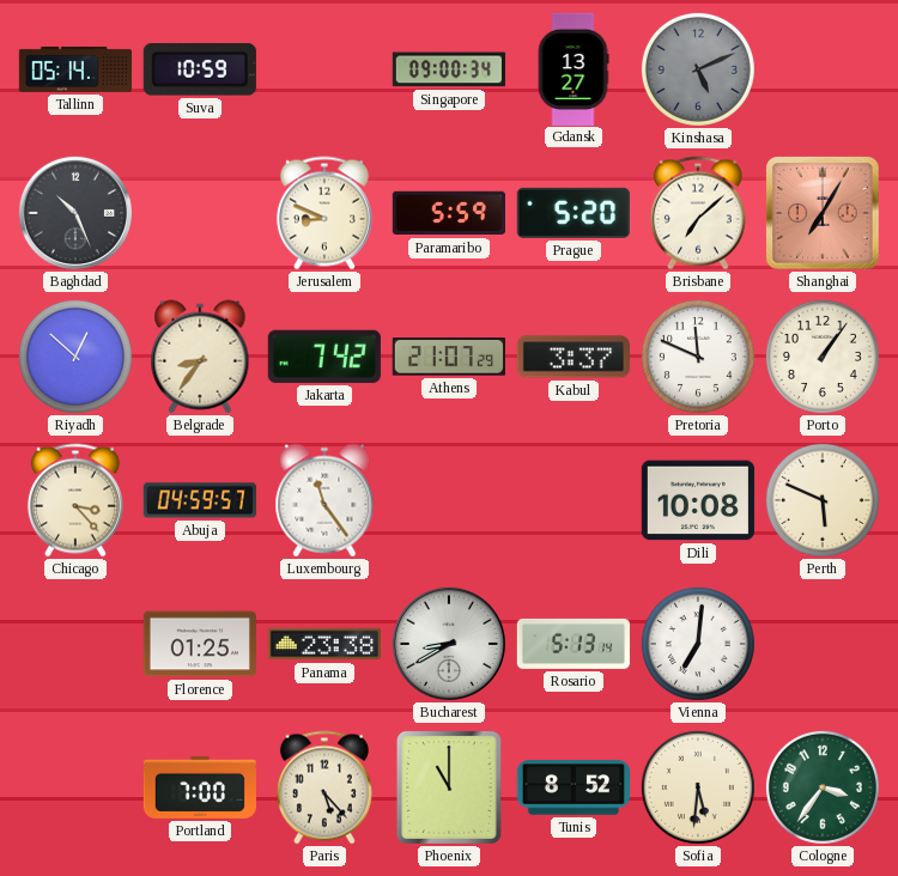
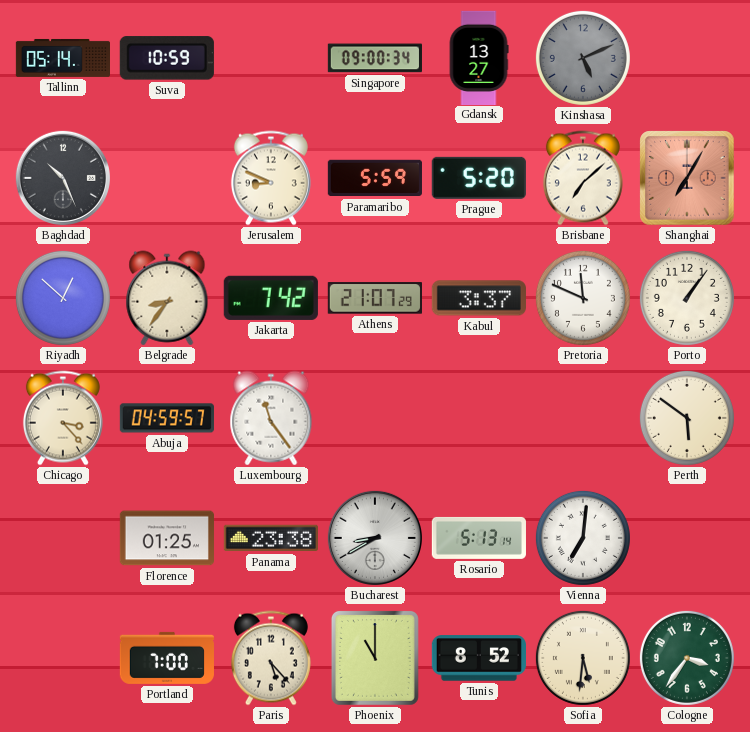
Dili: 10:08 -> none (698, 500)
Perth: 5:49 -> 5:51 (687, 418)
